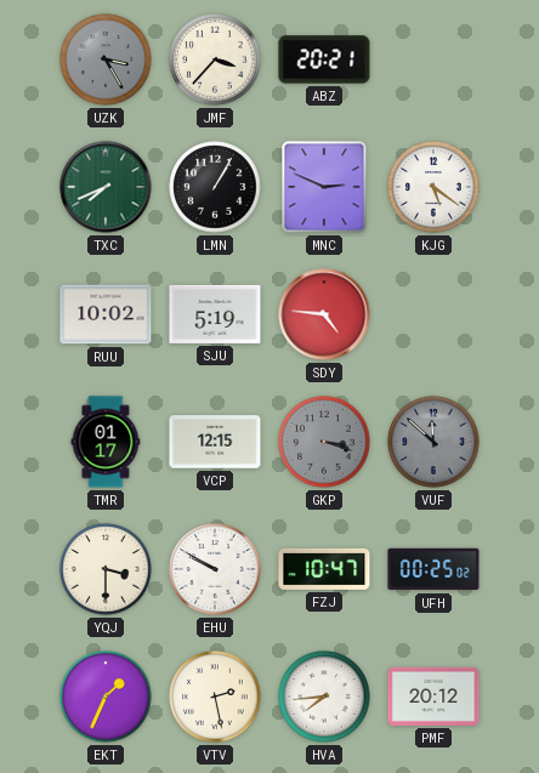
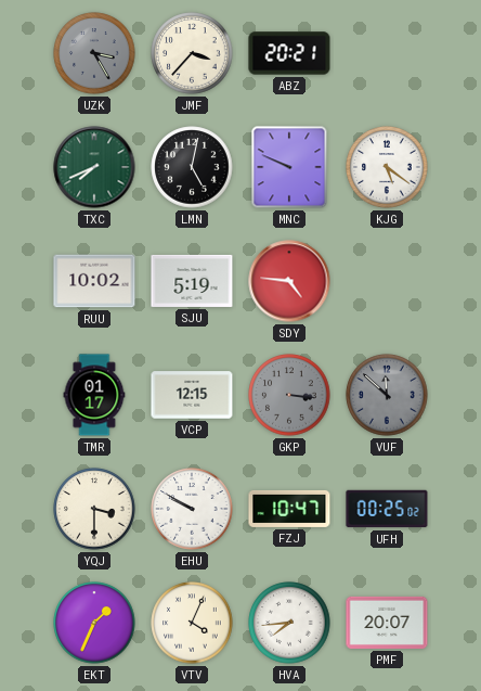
LMN: 1:05 -> 5:02 (192, 167)
MNC: 2:49 -> 9:49 (289, 167)
GKP: 3:18 -> 3:16 (289, 395)
VTV: 2:28 -> 4:04 (192, 623)
PMF: 20:12 -> 20:07 (387, 623)
